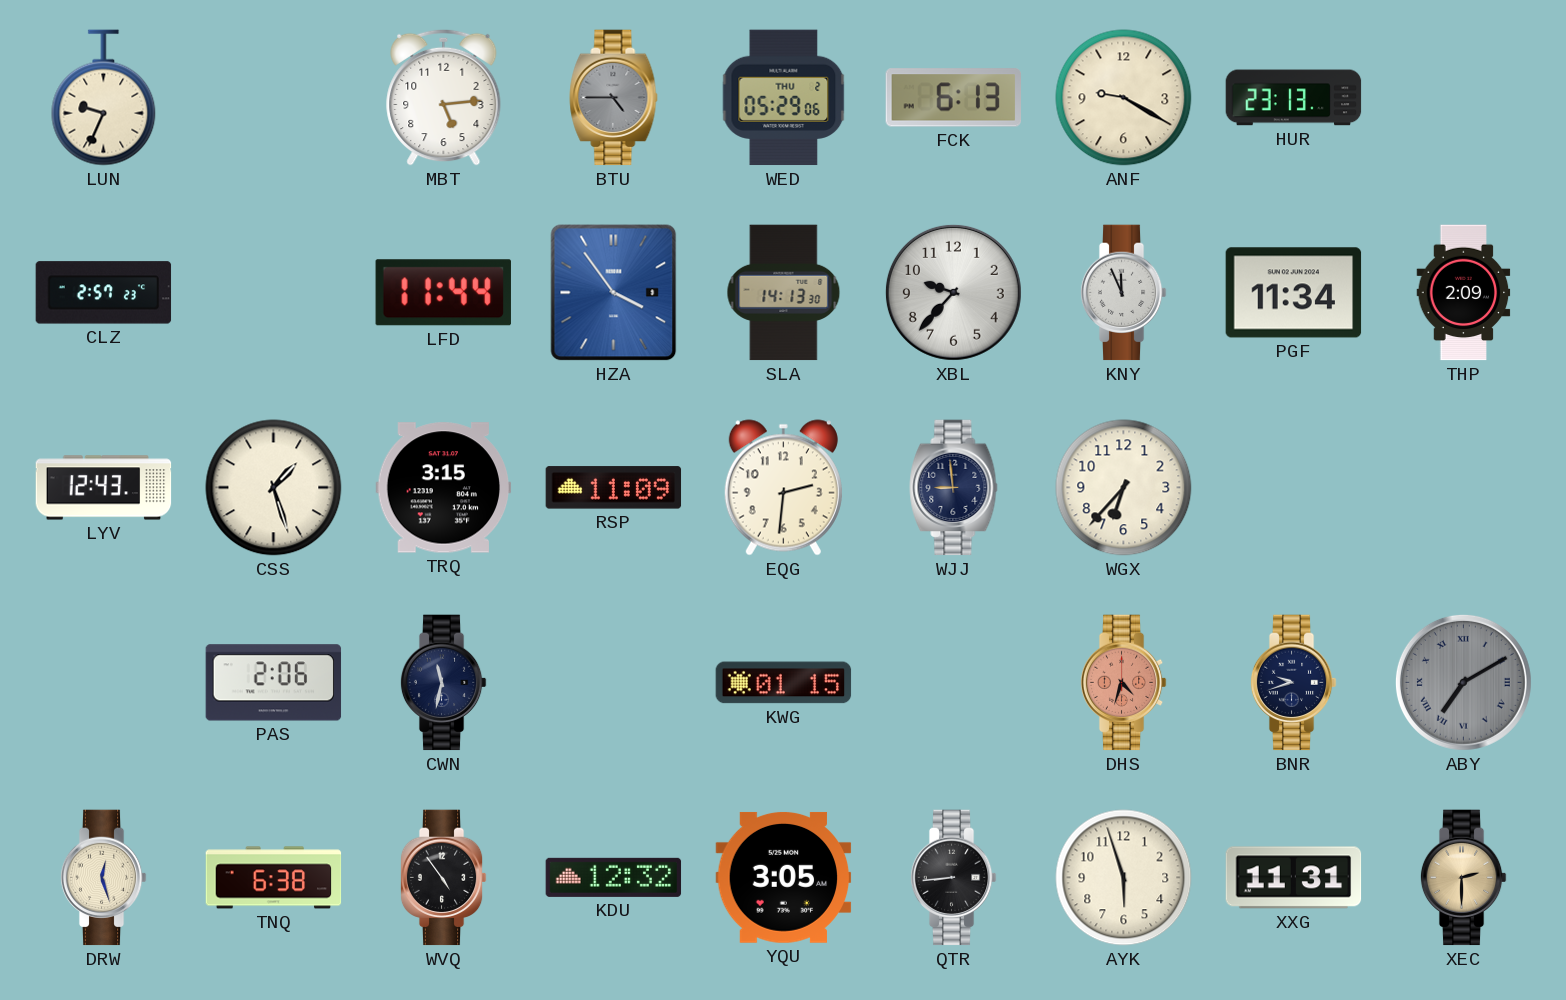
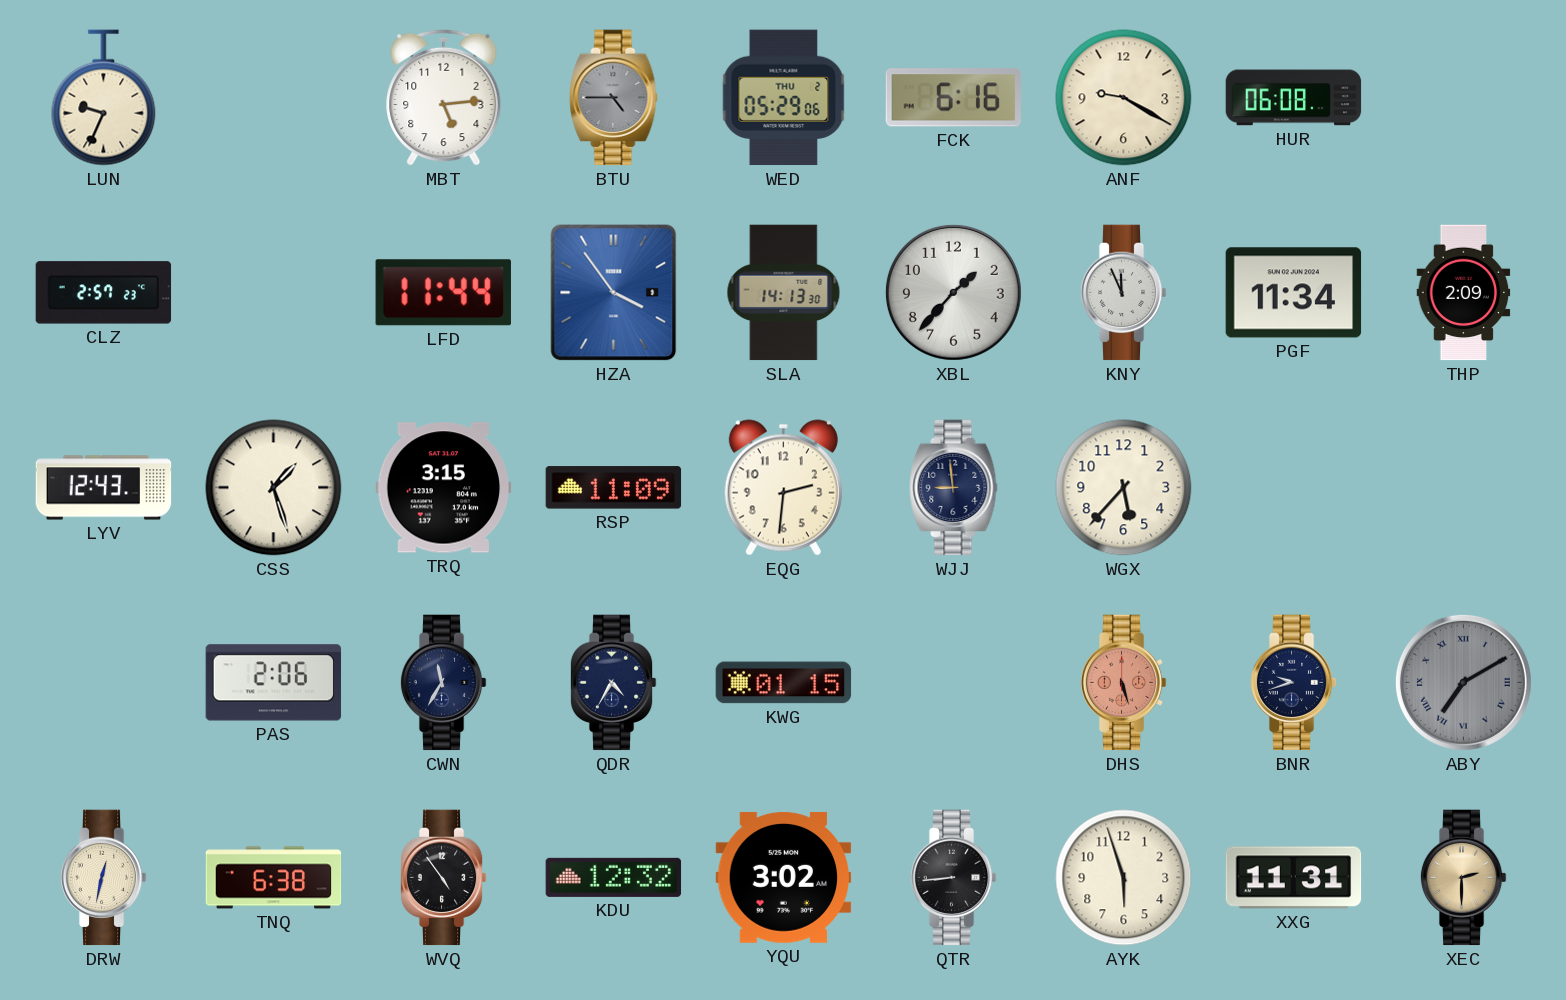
FCK: 6:13 -> 6:16 (953, 98)
HUR: 23:13 -> 06:08 (1294, 98)
XBL: 9:37 -> 1:37 (953, 292)
WGX: 6:37 -> 5:37 (1124, 488)
CWN: 11:32 -> 11:35 (443, 683)
QDR: none -> 4:35 (613, 683)
DHS: 4:33 -> 5:27 (1123, 683)
DRW: 12:27 -> 12:32 (103, 878)
YQU: 3:05 -> 3:02 (784, 878)
